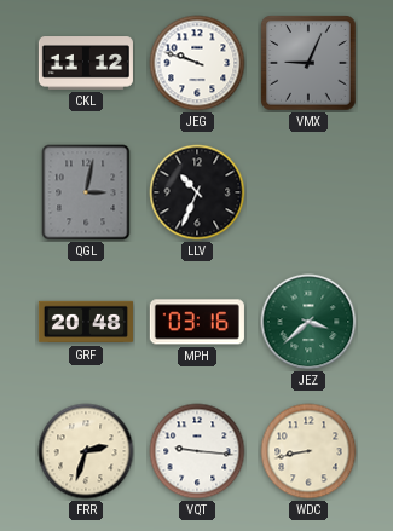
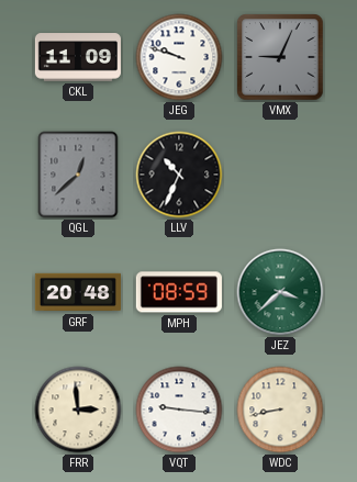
CKL: 11:12 -> 11:09 (78, 57)
QGL: 3:02 -> 12:38 (78, 175)
MPH: 03:16 -> 08:59 (179, 292)
FRR: 2:33 -> 2:59 (78, 410)
